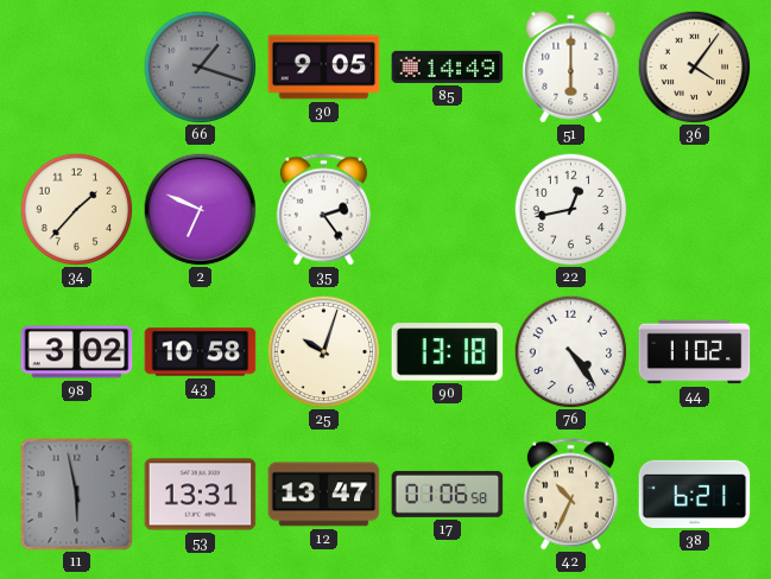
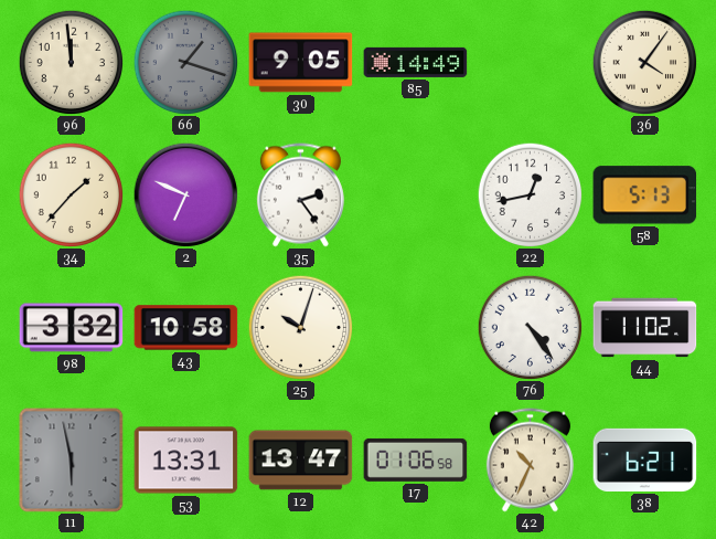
96: none -> 11:59 (71, 62)
51: 6:00 -> none (571, 68)
58: none -> 5:13 (645, 195)
98: 3:02 -> 3:32 (72, 328)
90: 13:18 -> none (448, 352)
